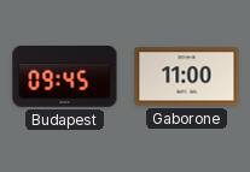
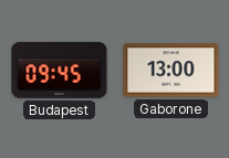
Gaborone: 11:00 -> 13:00 (171, 71)
